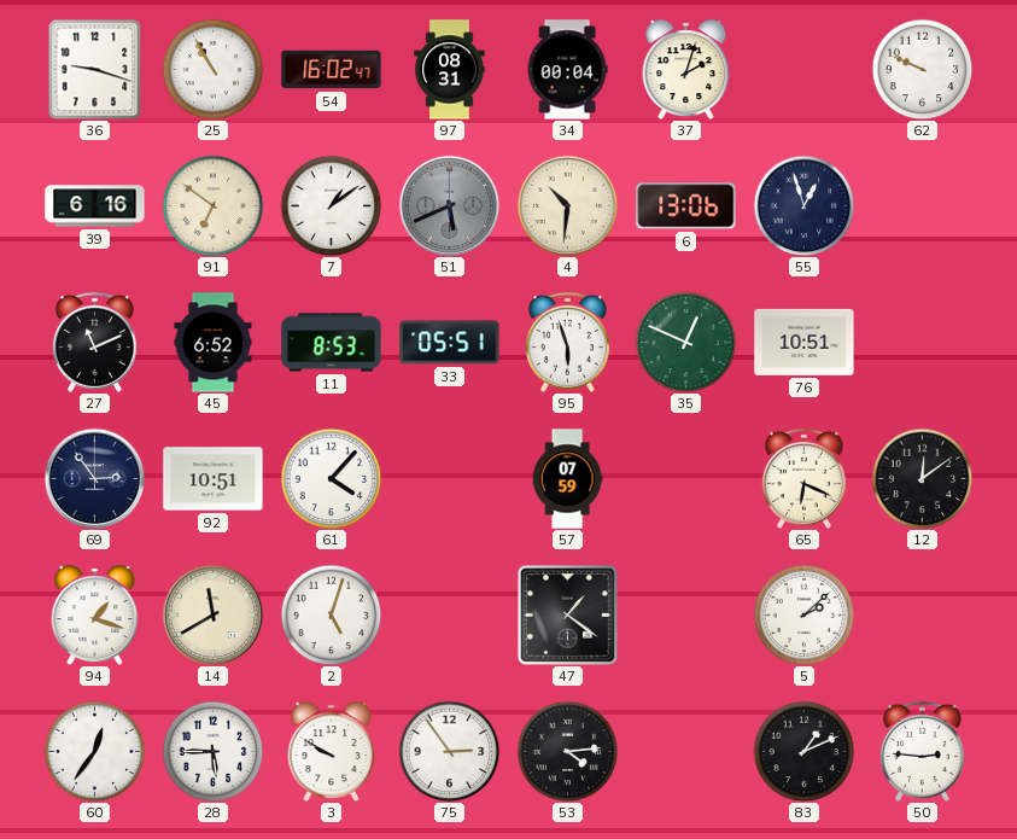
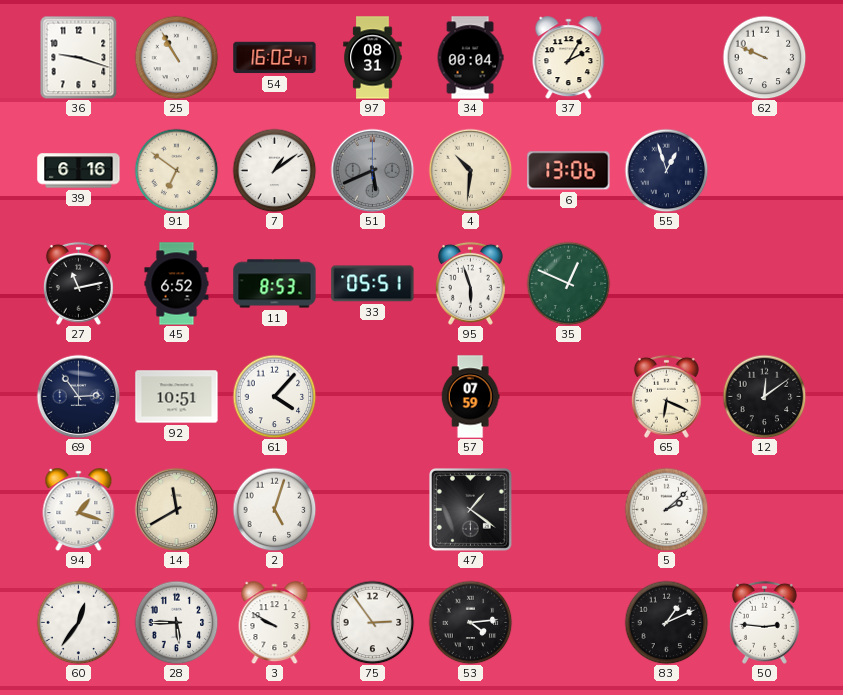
37: 2:03 -> 2:05 (569, 58)
27: 11:11 -> 11:13 (78, 283)
76: 10:51 -> none (805, 342)
